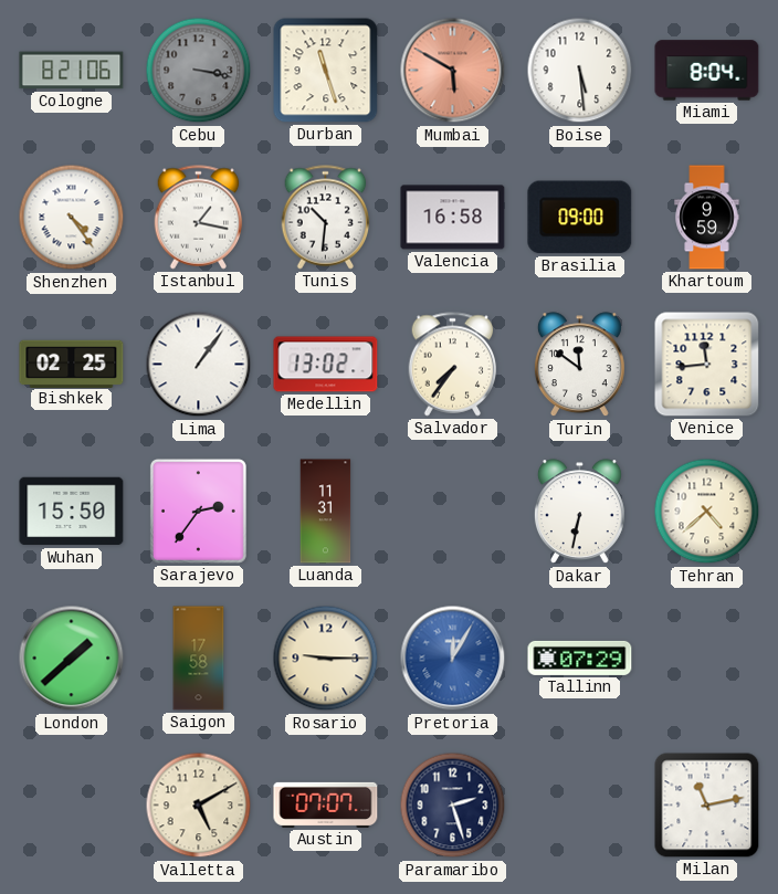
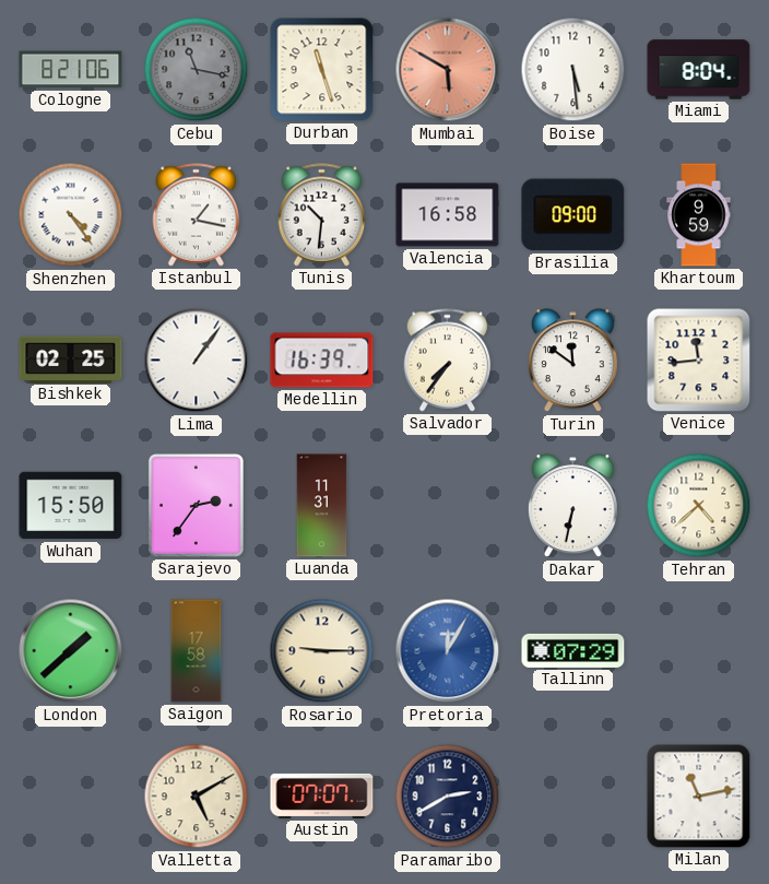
Cebu: 3:17 -> 11:17 (197, 70)
Medellin: 13:02 -> 16:39 (322, 361)
Paramaribo: 2:27 -> 2:40 (448, 797)
